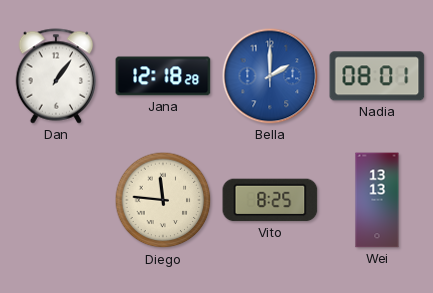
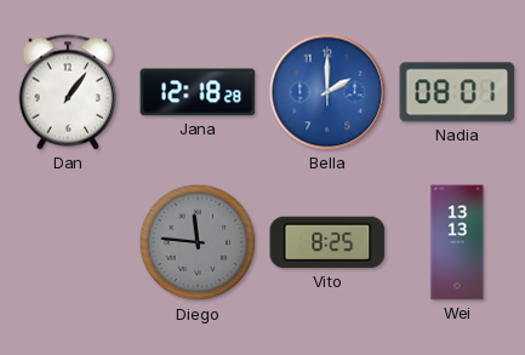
Diego dial: cream -> grey (198, 242)
